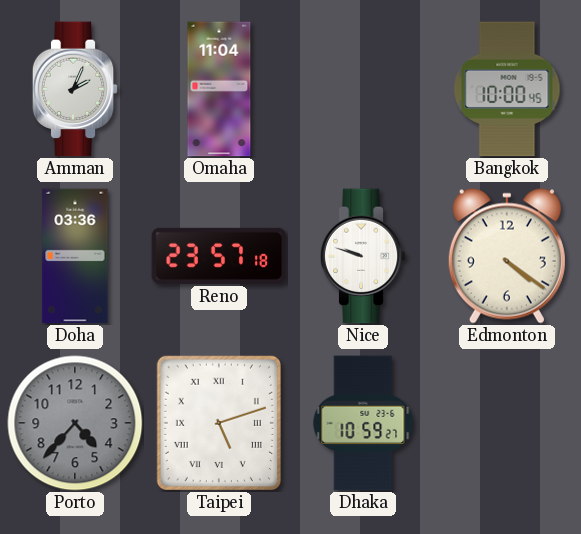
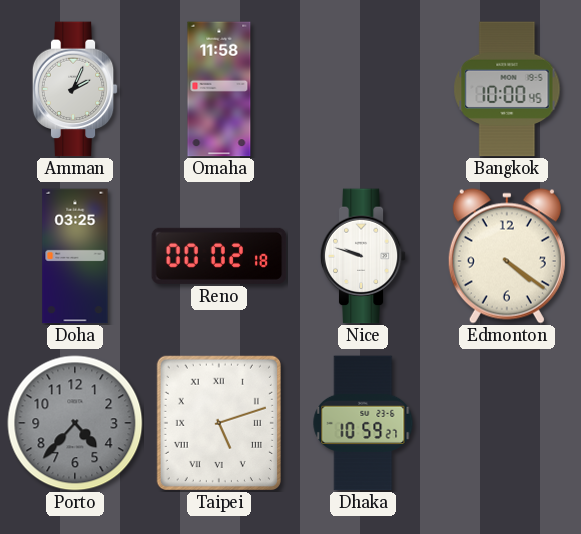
Omaha: 11:04 -> 11:58 (219, 89)
Doha: 03:36 -> 03:25 (75, 256)
Reno: 23:57 -> 00:02 (219, 256)
